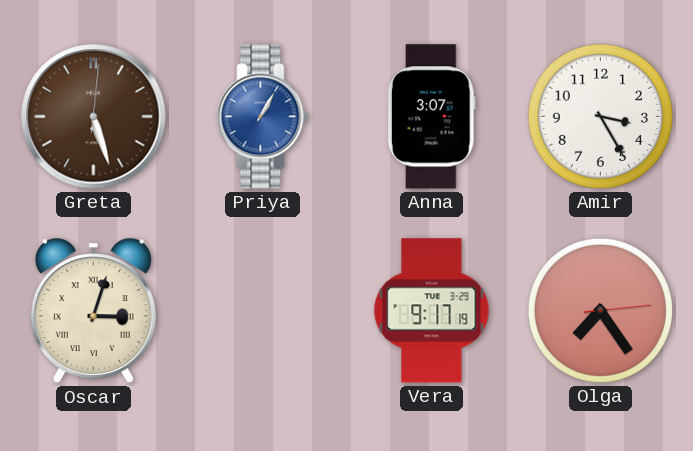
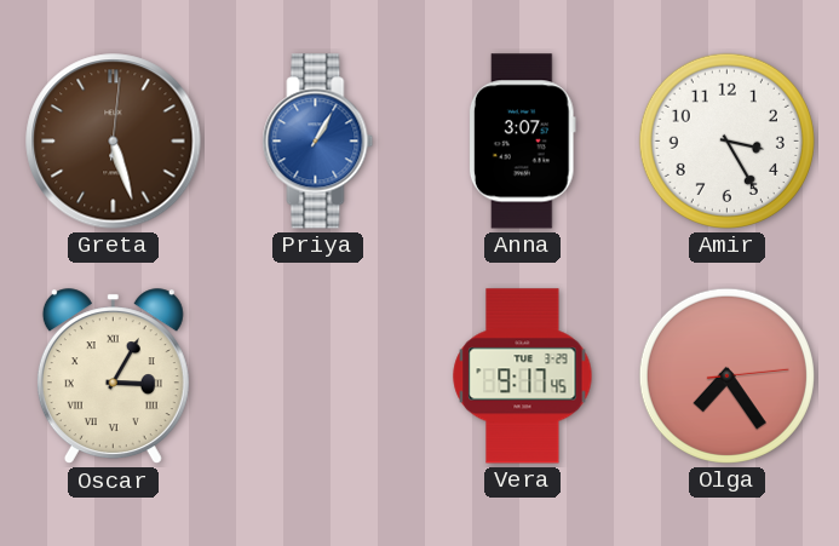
Oscar: 3:03 -> 3:05 (113, 377)
Vera: 9:17:19 -> 9:17:45 (523, 377)
